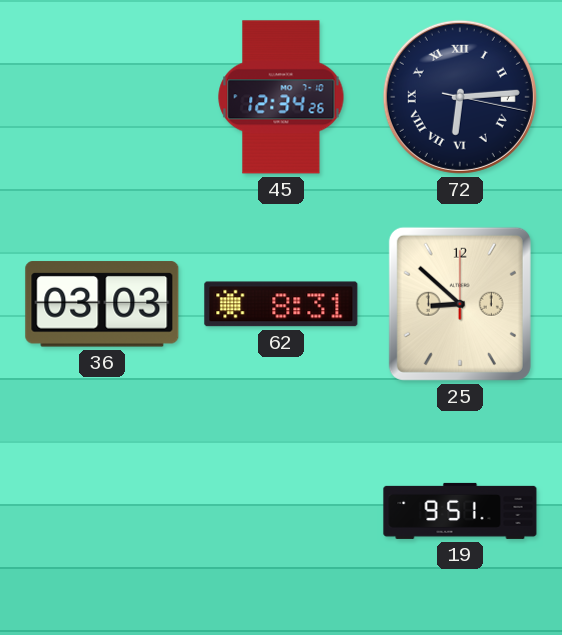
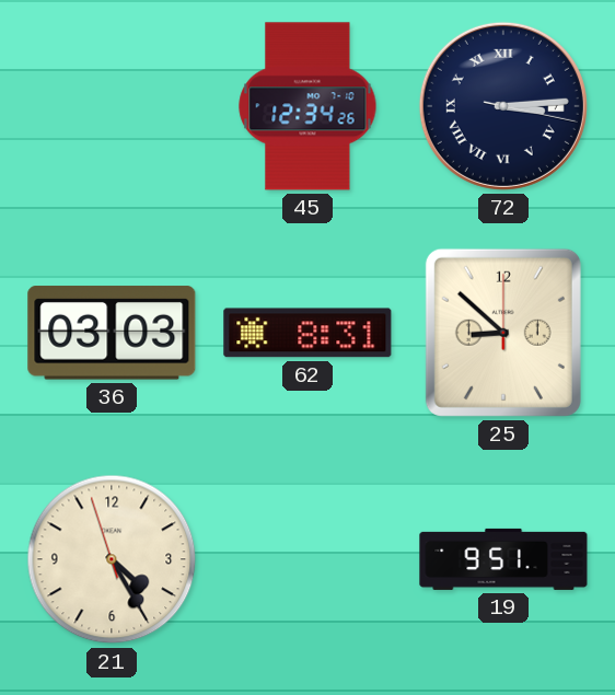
72: 6:14 -> 3:14 (503, 106)
21: none -> 4:24 (112, 559)
